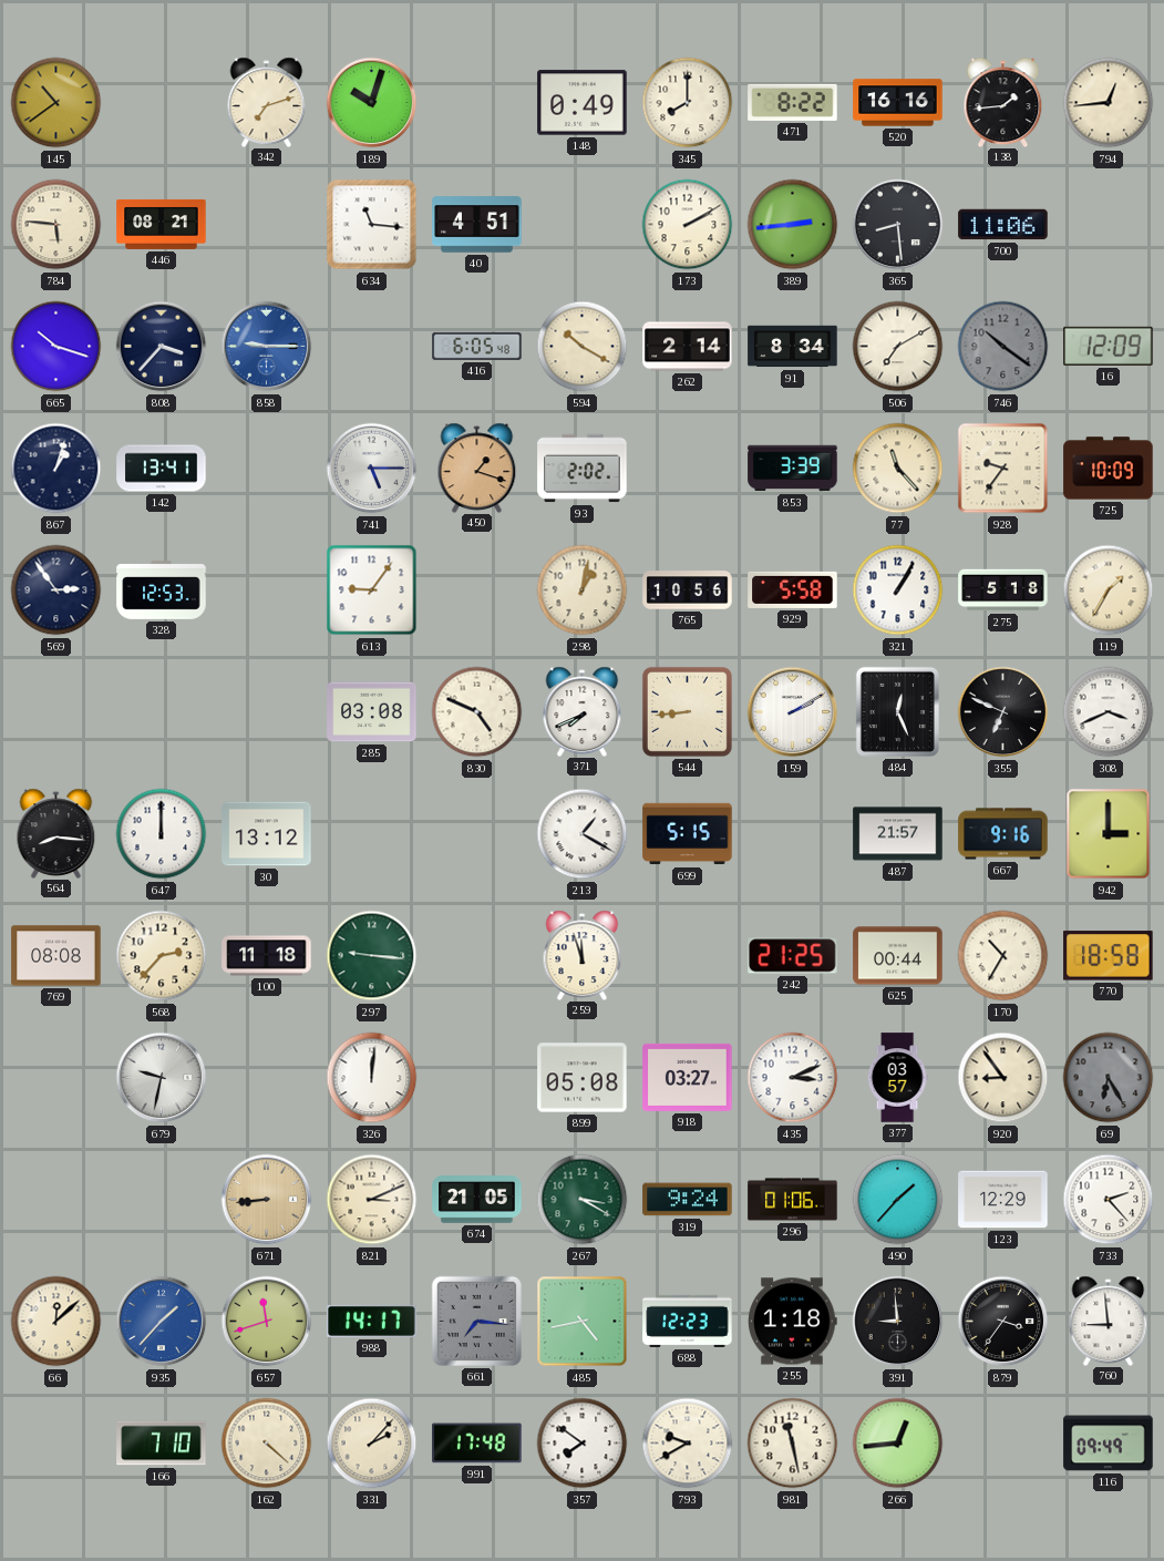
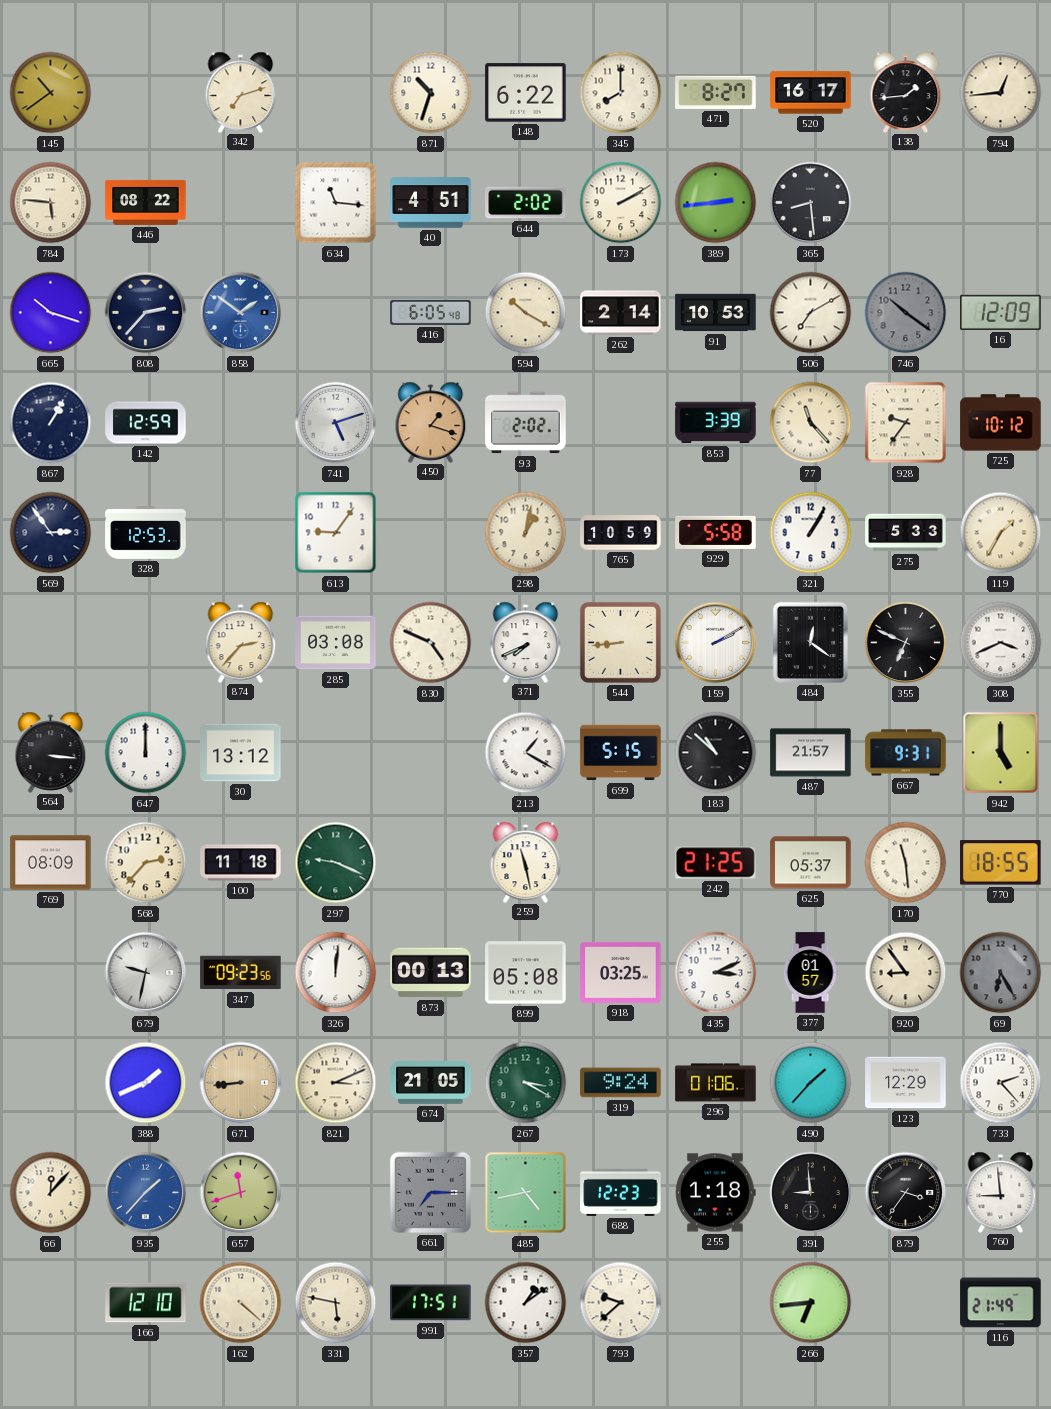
189: 10:03 -> none (372, 103)
871: none -> 10:33 (431, 93)
148: 0:49 -> 6:22 (526, 93)
471: 8:22 -> 8:27 (716, 92)
520: 16:16 -> 16:17 (811, 93)
446: 08:21 -> 08:22 (146, 202)
644: none -> 2:02 (526, 203)
700: 11:06 -> none (1003, 225)
808: 3:37 -> 2:37 (146, 313)
858: 9:15 -> 1:51 (241, 313)
91: 8:34 -> 10:53 (716, 313)
867: 1:03 -> 1:05 (51, 423)
142: 13:41 -> 12:59 (146, 423)
741: 5:15 -> 5:12 (336, 423)
725: 10:09 -> 10:12 (1001, 423)
765: 10:56 -> 10:59 (621, 533)
275: 5:18 -> 5:33 (906, 533)
874: none -> 2:37 (241, 642)
484: 12:26 -> 12:21 (810, 642)
564: 8:16 -> 3:16 (51, 752)
183: none -> 10:52 (716, 753)
667: 9:16 -> 9:31 (906, 753)
942: 3:00 -> 5:00 (1001, 753)
769: 08:08 -> 08:09 (51, 863)
297: 9:16 -> 9:19 (336, 863)
259: 11:57 -> 11:28 (526, 862)
625: 00:44 -> 05:37 (811, 863)
170: 10:35 -> 11:29 (906, 863)
770: 18:58 -> 18:55 (1001, 863)
347: none -> 09:23 (241, 973)
873: none -> 00:13 (431, 973)
918: 03:27 -> 03:25 (621, 972)
377: 03:57 -> 01:57 (810, 973)
388: none -> 1:41 (146, 1083)
66: 12:08 -> 12:07 (51, 1193)
988: 14:17 -> none (372, 1321)
661: 7:16 -> 7:15 (430, 1192)
166: 7:10 -> 12:10 (146, 1303)
331: 2:07 -> 5:47 (336, 1303)
991: 17:48 -> 17:51 (431, 1303)
357: 7:51 -> 1:09 (526, 1303)
793: 9:40 -> 9:38 (621, 1303)
981: 11:28 -> none (793, 1444)
266: 12:44 -> 6:44 (811, 1303)
116: 09:49 -> 21:49 (1001, 1303)
